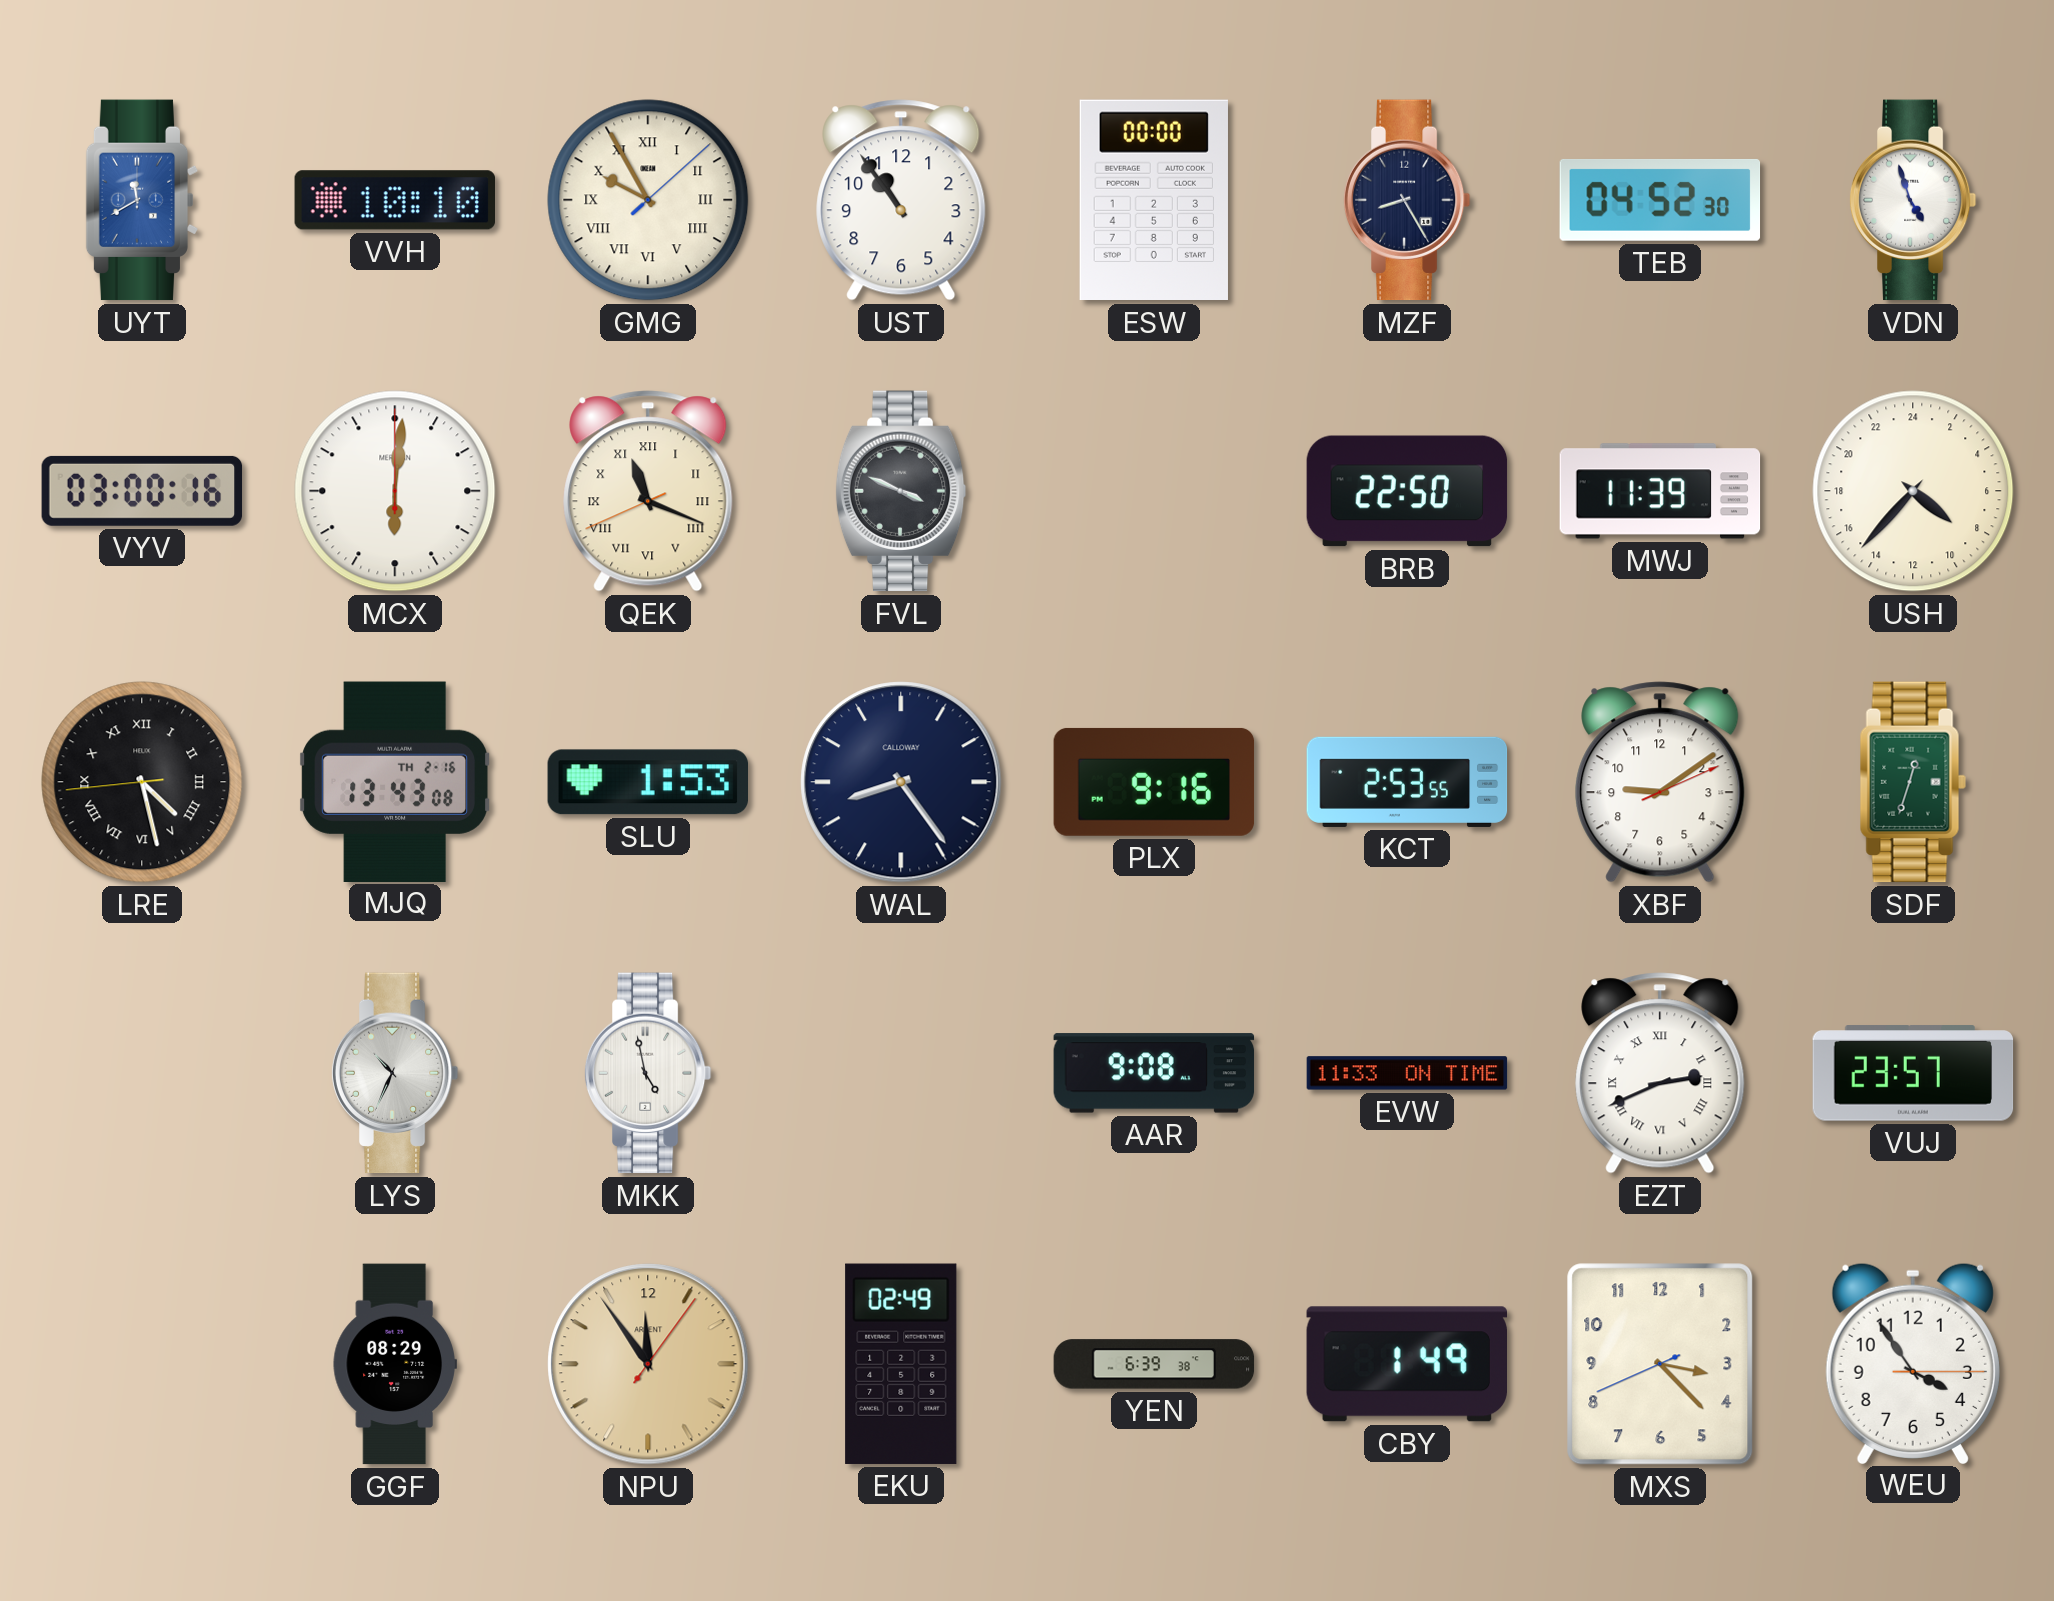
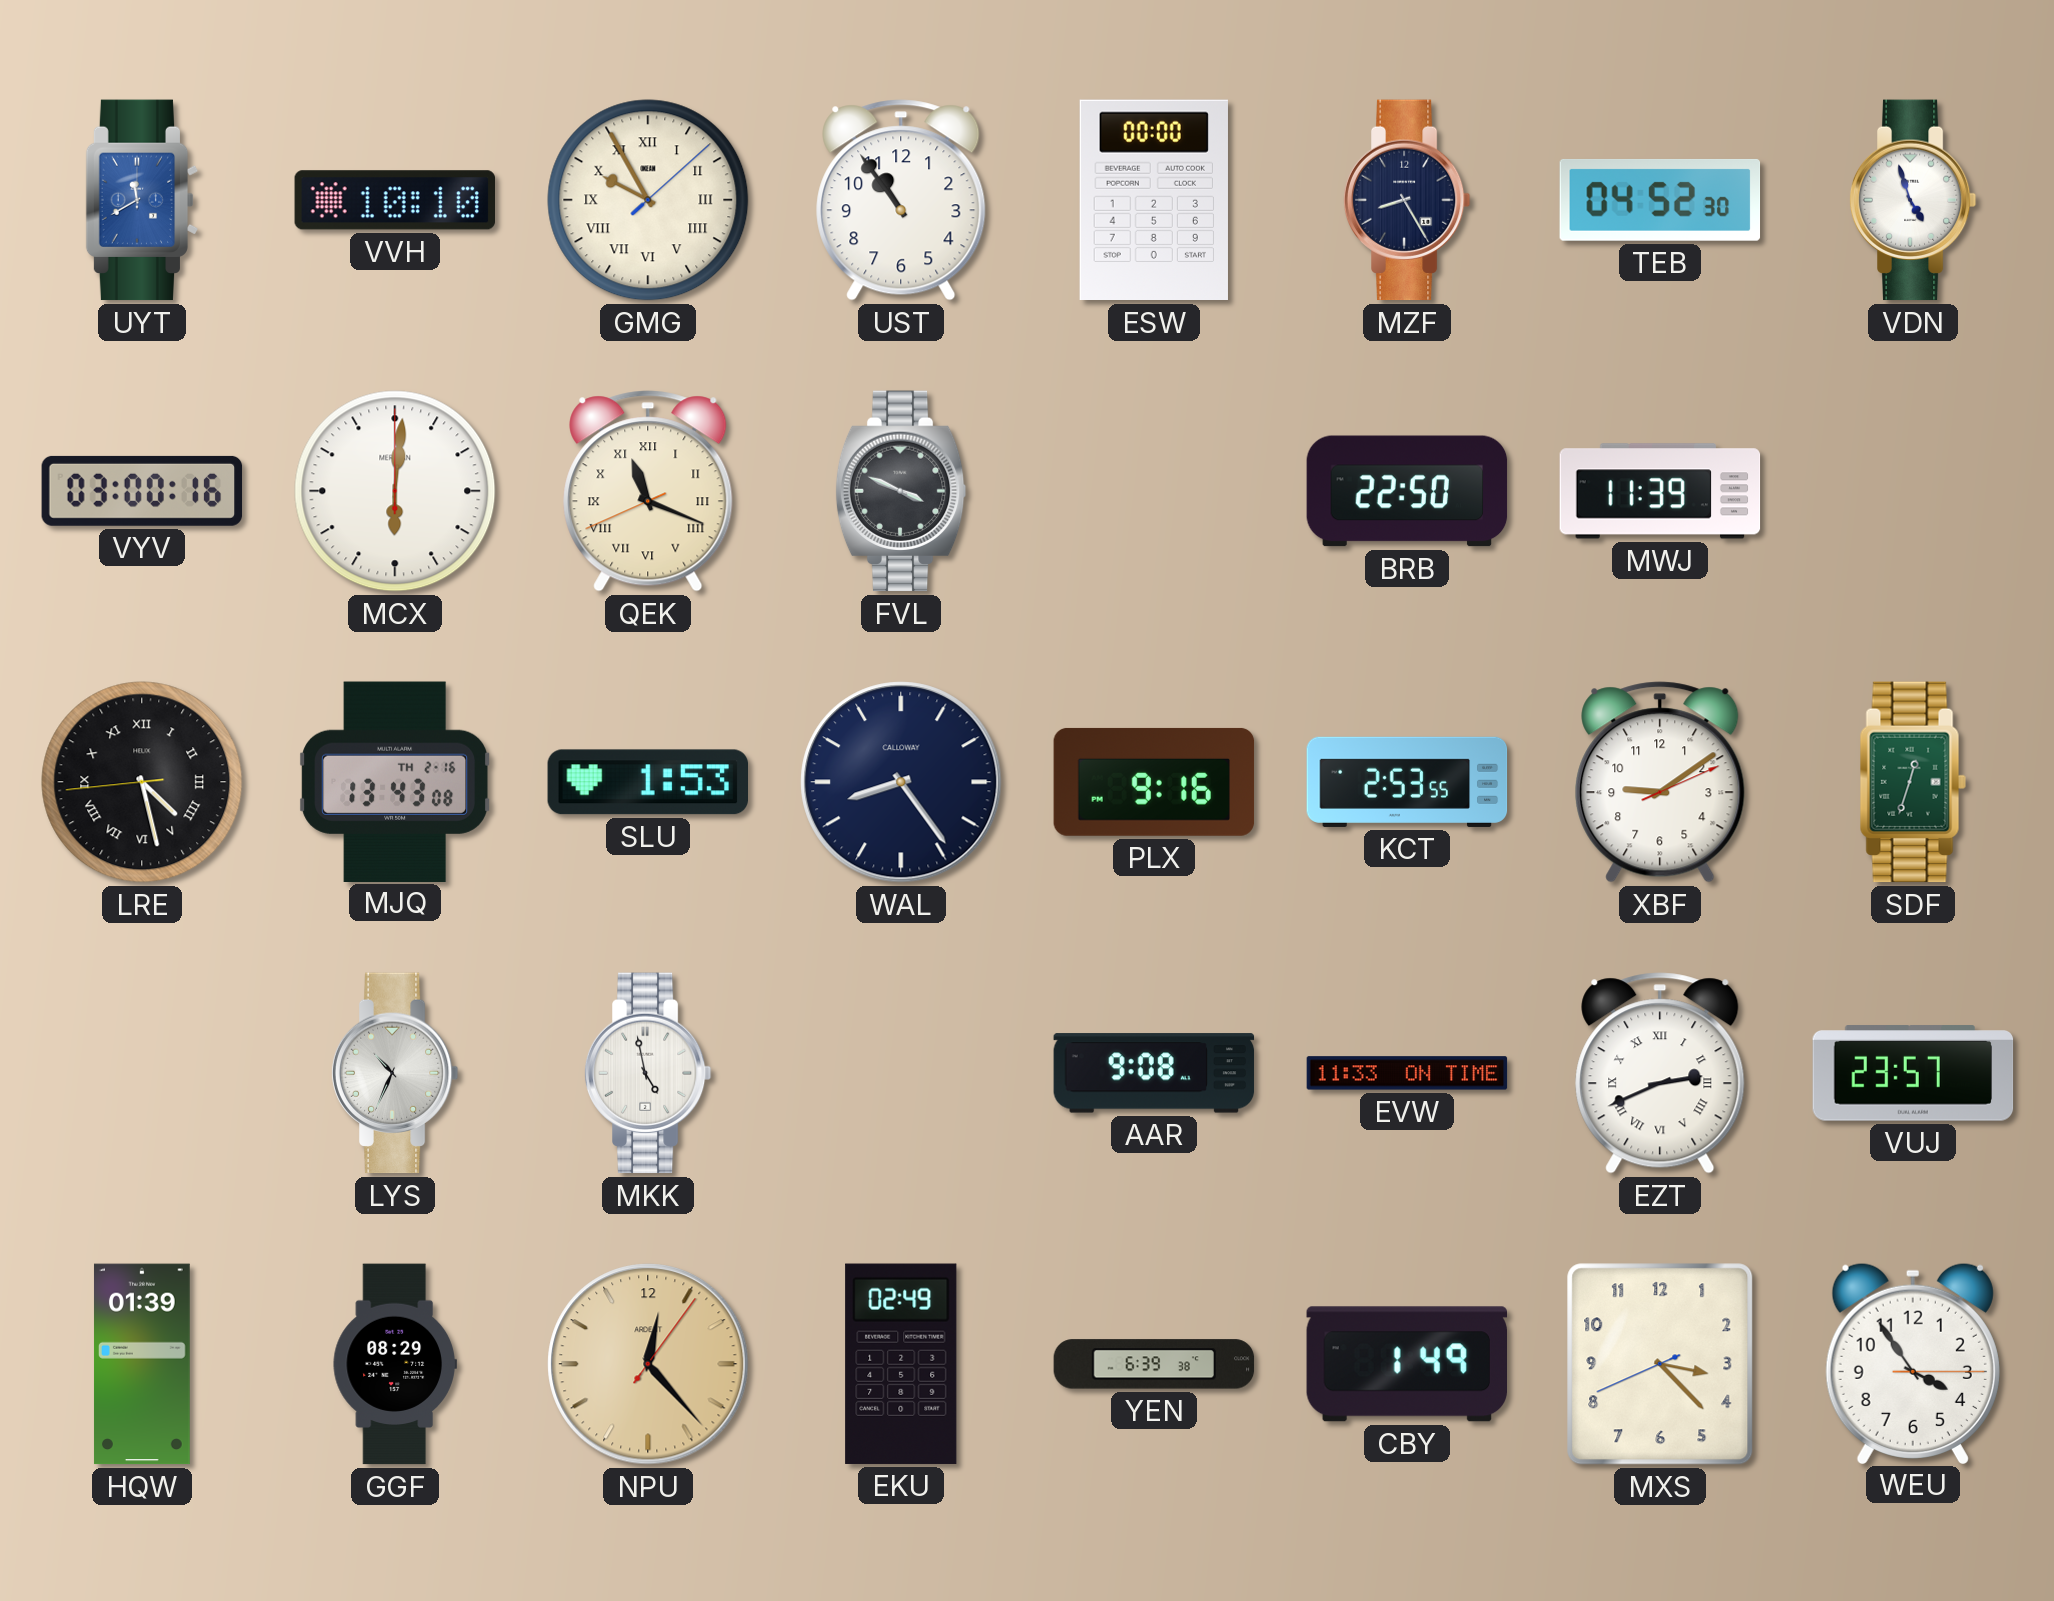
USH: 8:37 -> none (1913, 491)
HQW: none -> 01:39 (142, 1364)
NPU: 11:54 -> 12:23 (648, 1364)
